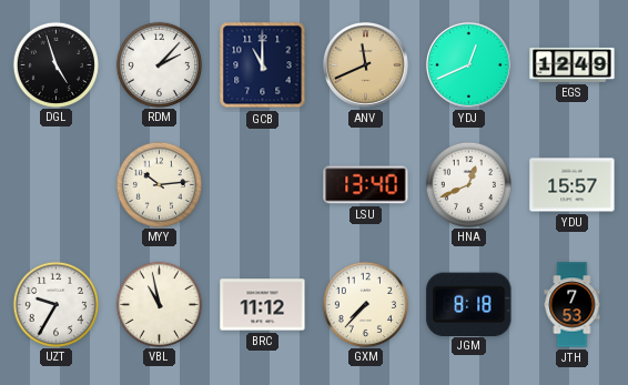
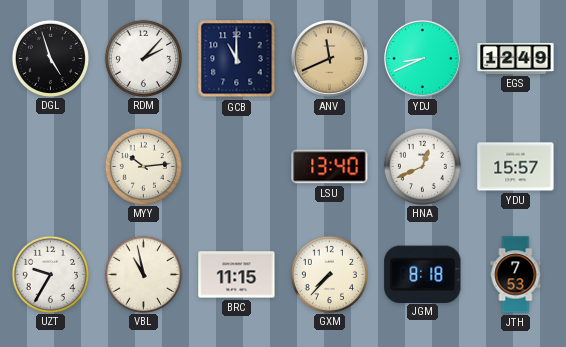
YDJ: 12:41 -> 8:41 (423, 59)
BRC: 11:12 -> 11:15 (237, 275)
